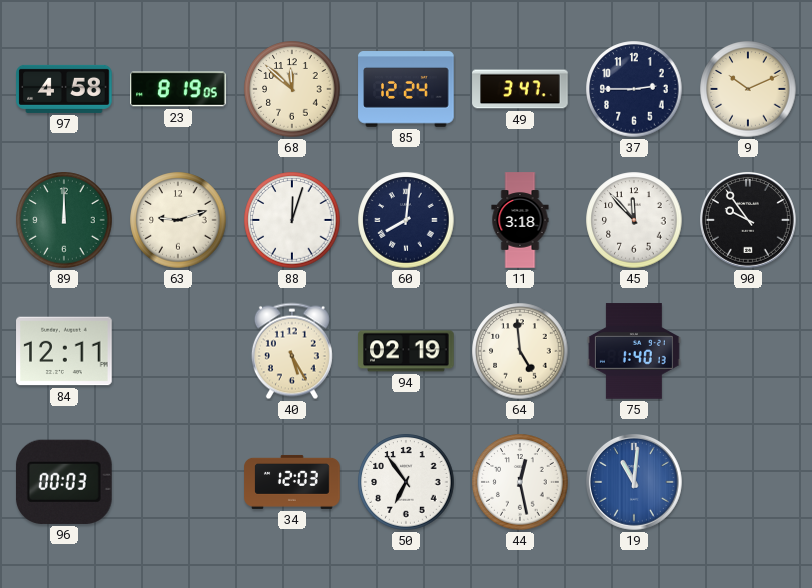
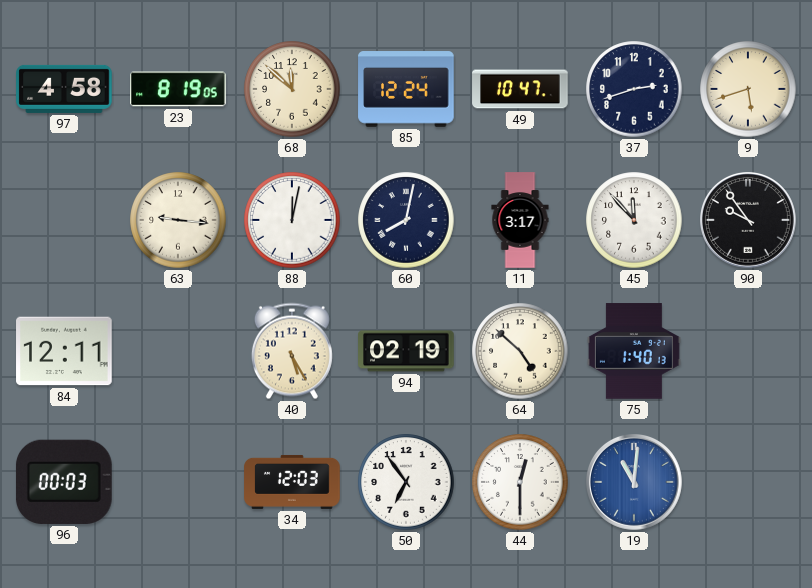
49: 3:47 -> 10:47 (520, 89)
37: 2:45 -> 2:42 (634, 89)
9: 10:11 -> 5:42 (748, 89)
89: 12:00 -> none (64, 220)
63: 9:12 -> 9:16 (178, 220)
88: 12:03 -> 12:02 (292, 220)
60: 8:01 -> 8:02 (406, 220)
11: 3:18 -> 3:17 (520, 220)
64: 4:59 -> 4:52 (520, 351)
44: 12:28 -> 12:30 (520, 482)
